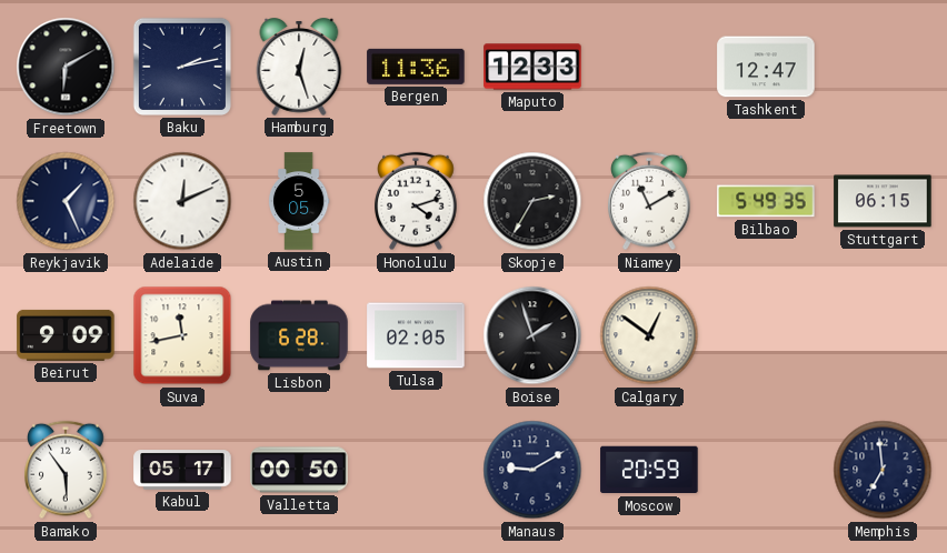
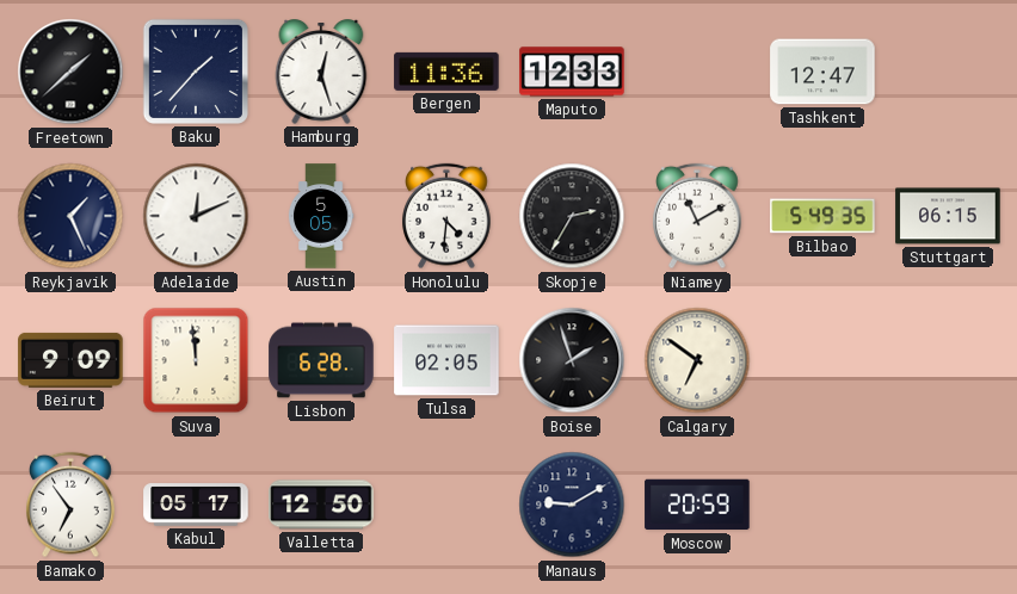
Freetown: 6:10 -> 1:38 (70, 72)
Baku: 2:13 -> 1:37 (196, 72)
Honolulu: 4:12 -> 4:31 (446, 216)
Suva: 11:43 -> 11:59 (196, 360)
Calgary: 12:51 -> 6:51 (697, 360)
Bamako: 5:54 -> 6:54 (70, 505)
Valletta: 00:50 -> 12:50 (321, 505)
Memphis: 6:59 -> none (883, 470)
